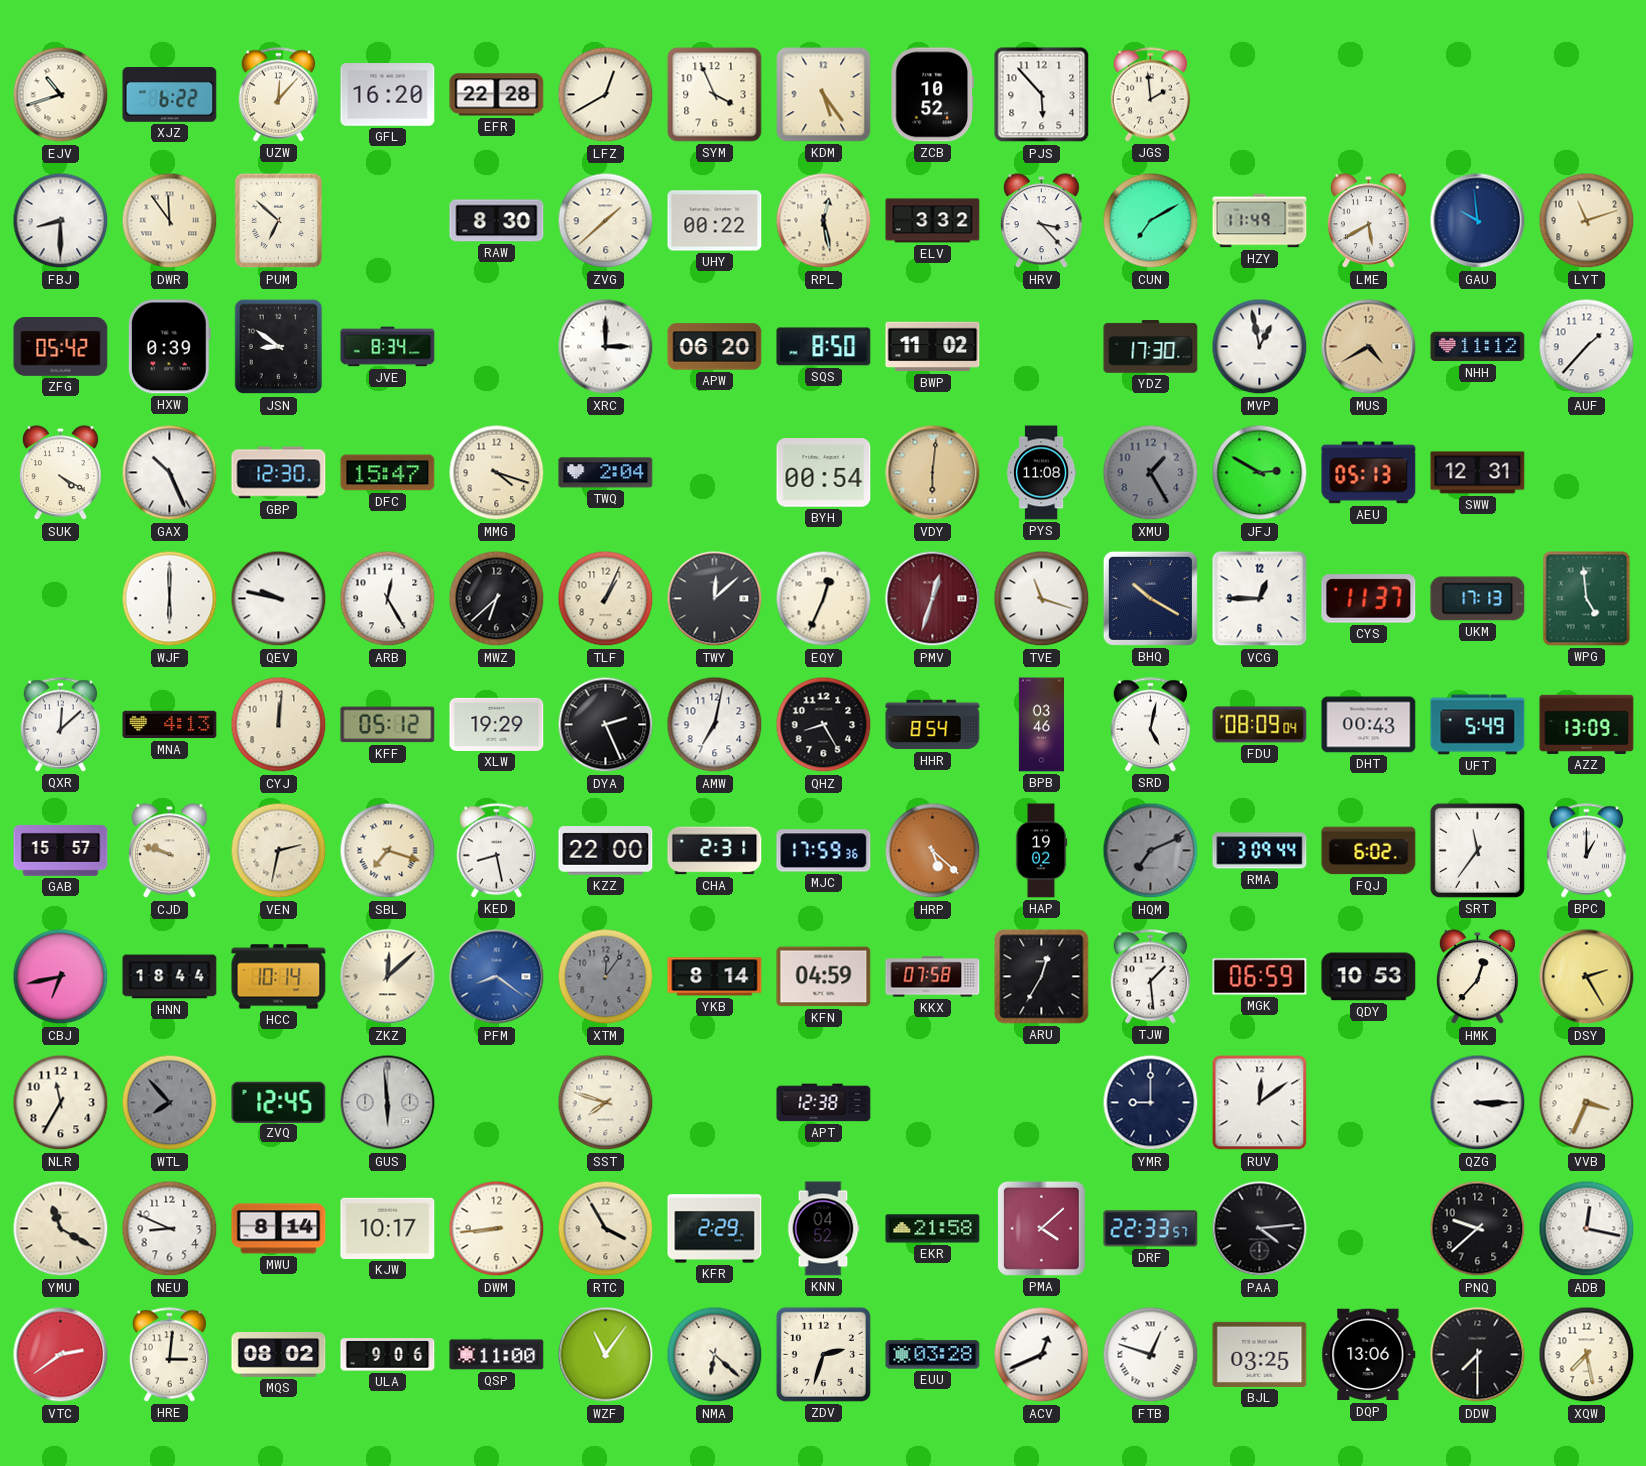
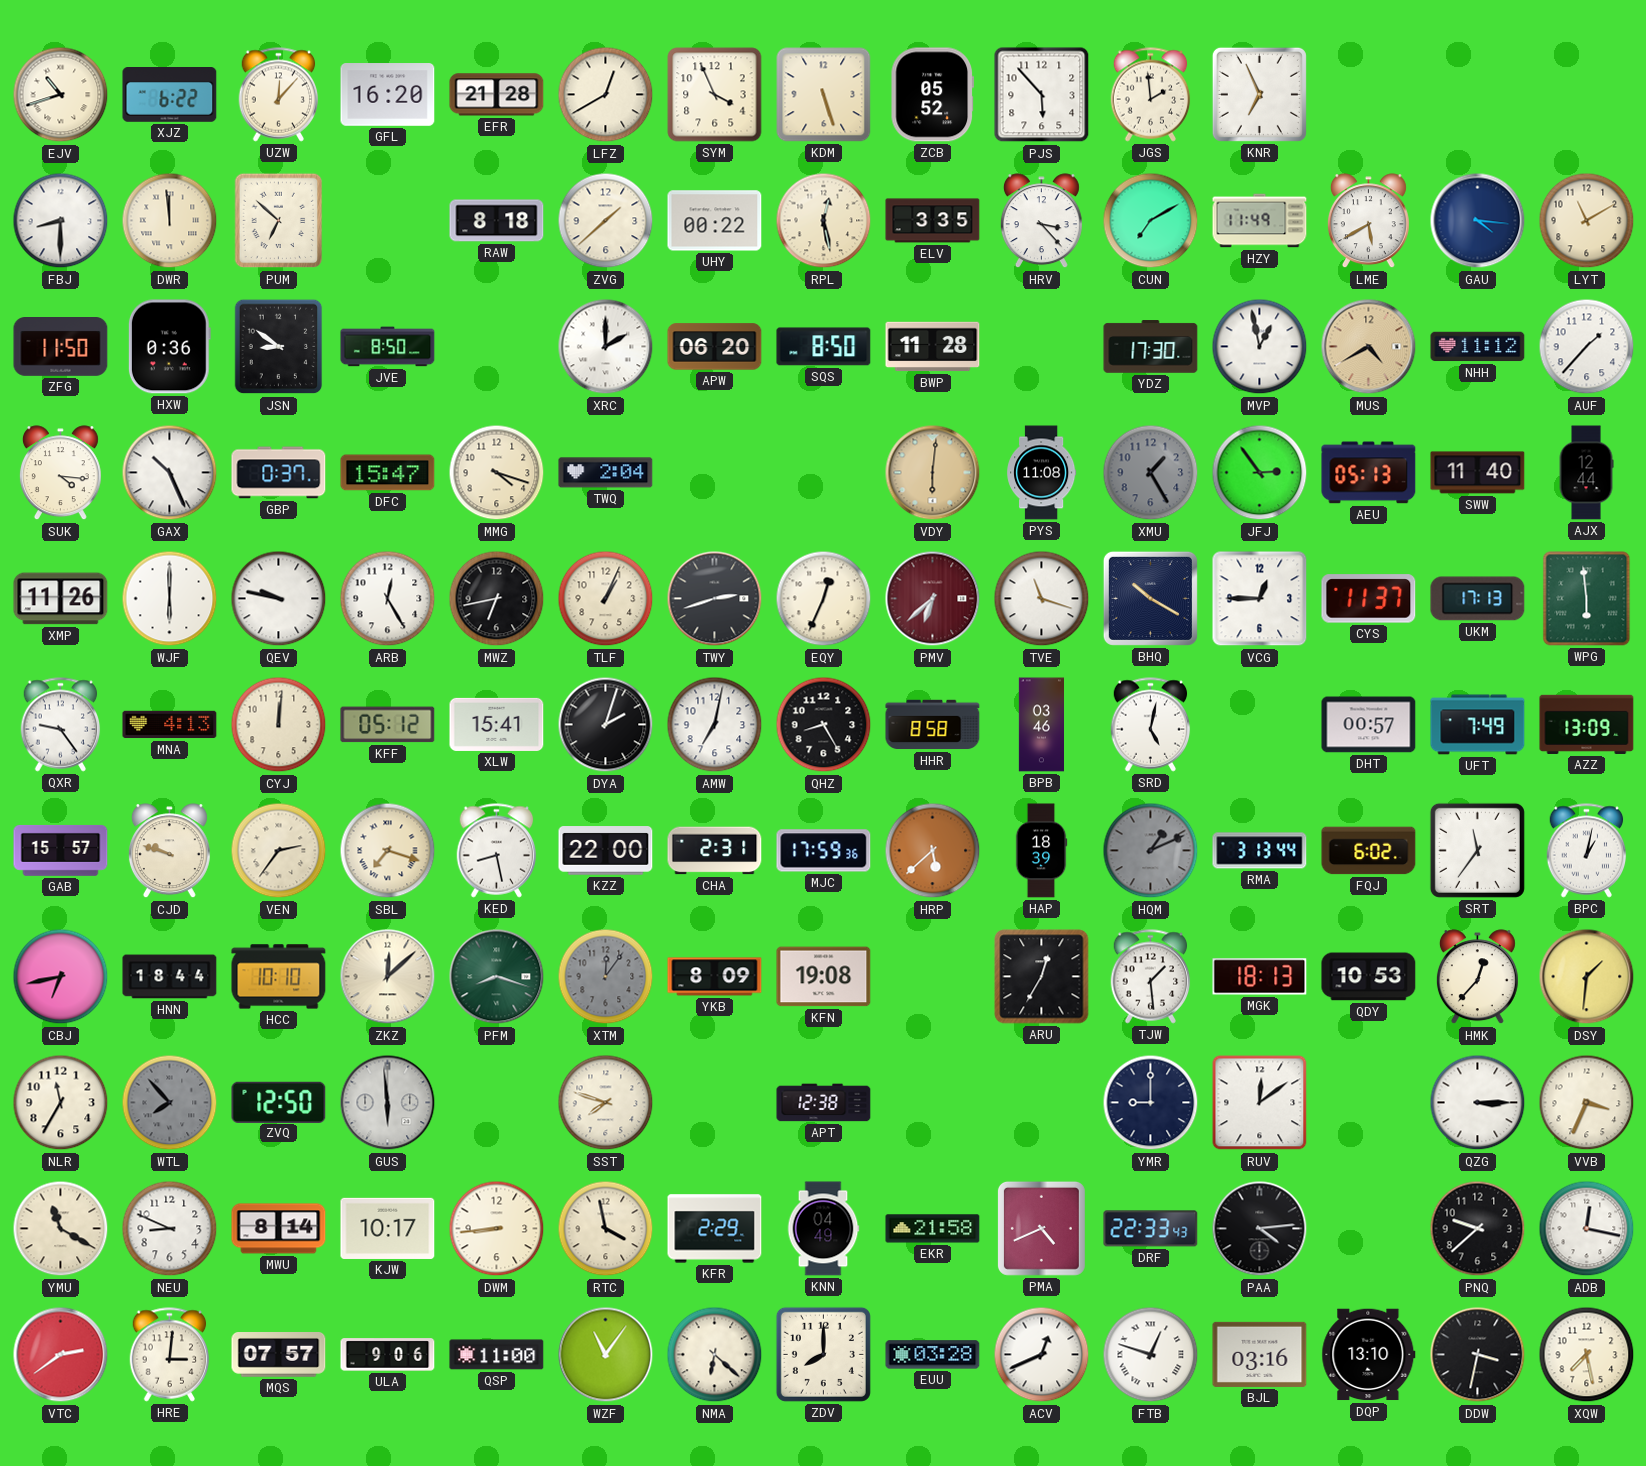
EFR: 22:28 -> 21:28 (497, 95)
KDM: 5:24 -> 5:27 (824, 95)
ZCB: 10:52 -> 05:52 (932, 95)
KNR: none -> 6:56 (1259, 94)
DWR: 11:54 -> 11:59 (170, 221)
RAW: 8:30 -> 8:18 (497, 221)
ELV: 3:32 -> 3:35 (933, 221)
GAU: 9:59 -> 4:16 (1478, 221)
LYT: 11:12 -> 11:10 (1587, 221)
ZFG: 05:42 -> 11:50 (61, 347)
HXW: 0:39 -> 0:36 (169, 347)
JVE: 8:34 -> 8:50 (388, 347)
XRC: 3:00 -> 2:00 (606, 347)
BWP: 11:02 -> 11:28 (933, 347)
SUK: 4:20 -> 4:16 (60, 473)
GBP: 12:30 -> 0:37 (279, 473)
BYH: 00:54 -> none (824, 473)
JFJ: 2:50 -> 2:54 (1260, 473)
SWW: 12:31 -> 11:40 (1478, 473)
AJX: none -> 12:44 (1586, 473)
XMP: none -> 11:26 (61, 599)
MWZ: 6:38 -> 6:43 (497, 599)
TWY: 12:08 -> 2:42 (715, 599)
PMV: 12:33 -> 6:38 (933, 599)
WPG: 4:59 -> 5:59 (1587, 599)
QXR: 12:08 -> 9:24 (61, 725)
XLW: 19:29 -> 15:41 (497, 724)
DYA: 2:26 -> 2:03 (606, 725)
HHR: 8:54 -> 8:58 (933, 725)
FDU: 08:09 -> none (1260, 725)
DHT: 00:43 -> 00:57 (1369, 725)
UFT: 5:49 -> 7:49 (1478, 725)
VEN: 2:32 -> 2:36 (279, 851)
HRP: 5:22 -> 5:38 (933, 851)
HAP: 19:02 -> 18:39 (1041, 851)
HQM: 7:11 -> 1:11 (1151, 851)
RMA: 3:09 -> 3:13 (1260, 851)
BPC: 1:00 -> 1:02 (1587, 851)
HCC: 10:14 -> 10:10 (279, 977)
PFM: 8:21 -> 8:18 (497, 977)
PFM dial: blue -> green (497, 977)
YKB: 8:14 -> 8:09 (715, 977)
KFN: 04:59 -> 19:08 (824, 977)
KKX: 07:58 -> none (933, 977)
MGK: 06:59 -> 18:13 (1260, 977)
DSY: 2:25 -> 1:31 (1587, 977)
ZVQ: 12:45 -> 12:50 (279, 1102)
RTC: 3:55 -> 3:58 (606, 1229)
KNN: 04:52 -> 04:49 (823, 1229)
PMA: 4:08 -> 4:41 (1041, 1228)
DRF: 22:33:57 -> 22:33:43 (1151, 1229)
MQS: 08:02 -> 07:57 (279, 1355)
ZDV: 2:33 -> 8:00 (823, 1354)
BJL: 03:25 -> 03:16 (1260, 1354)
DQP: 13:06 -> 13:10 (1369, 1355)
DDW: 7:30 -> 3:32 (1478, 1355)
